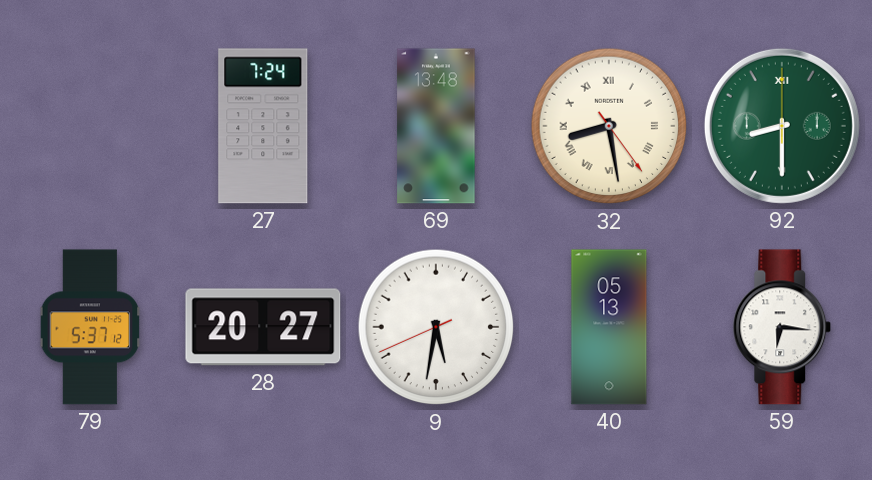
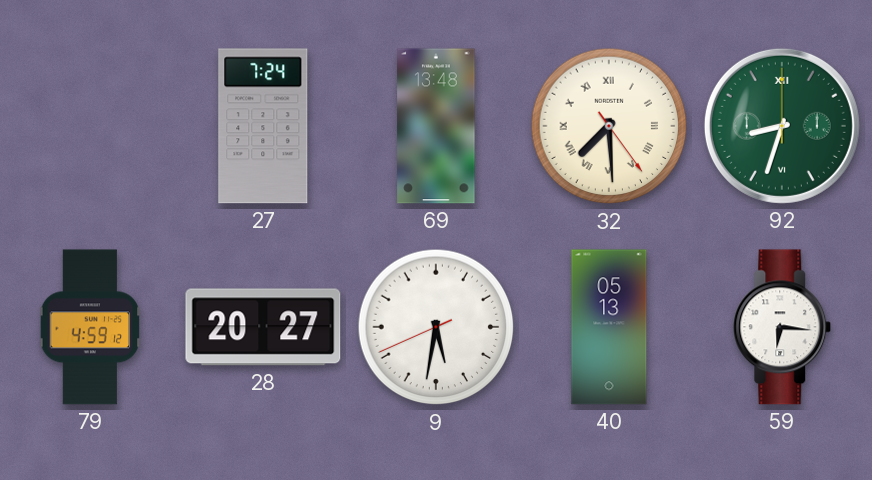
32: 8:28 -> 7:29 (609, 126)
92: 8:30 -> 8:33 (782, 126)
79: 5:37 -> 4:59 (90, 327)
